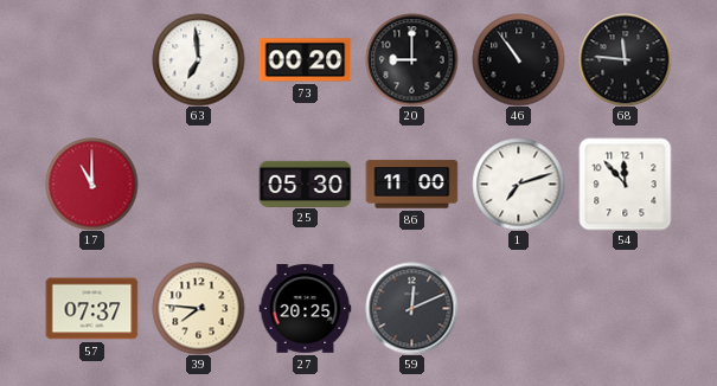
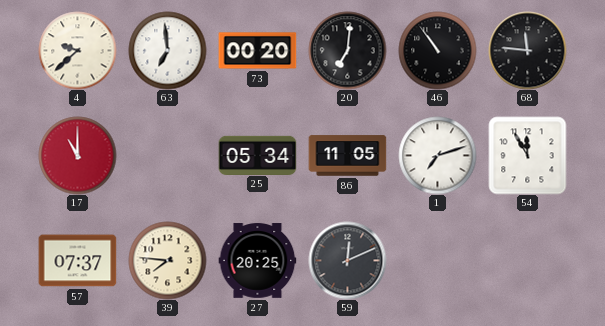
4: none -> 9:38 (77, 50)
20: 9:00 -> 7:01 (347, 50)
25: 05:30 -> 05:34 (257, 155)
86: 11:00 -> 11:05 (347, 156)
54: 11:53 -> 11:55 (527, 155)
